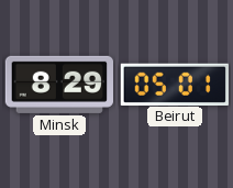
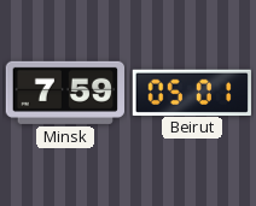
Minsk: 8:29 -> 7:59 (64, 93)
